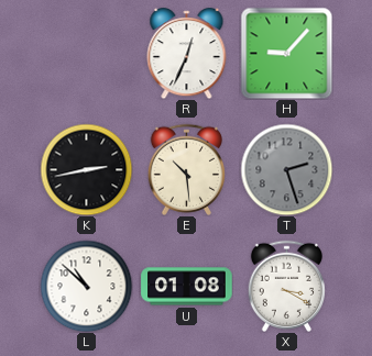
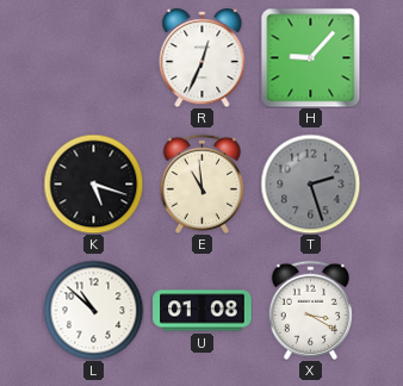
K: 2:43 -> 5:18 (93, 183)
E: 10:29 -> 10:59 (201, 183)
